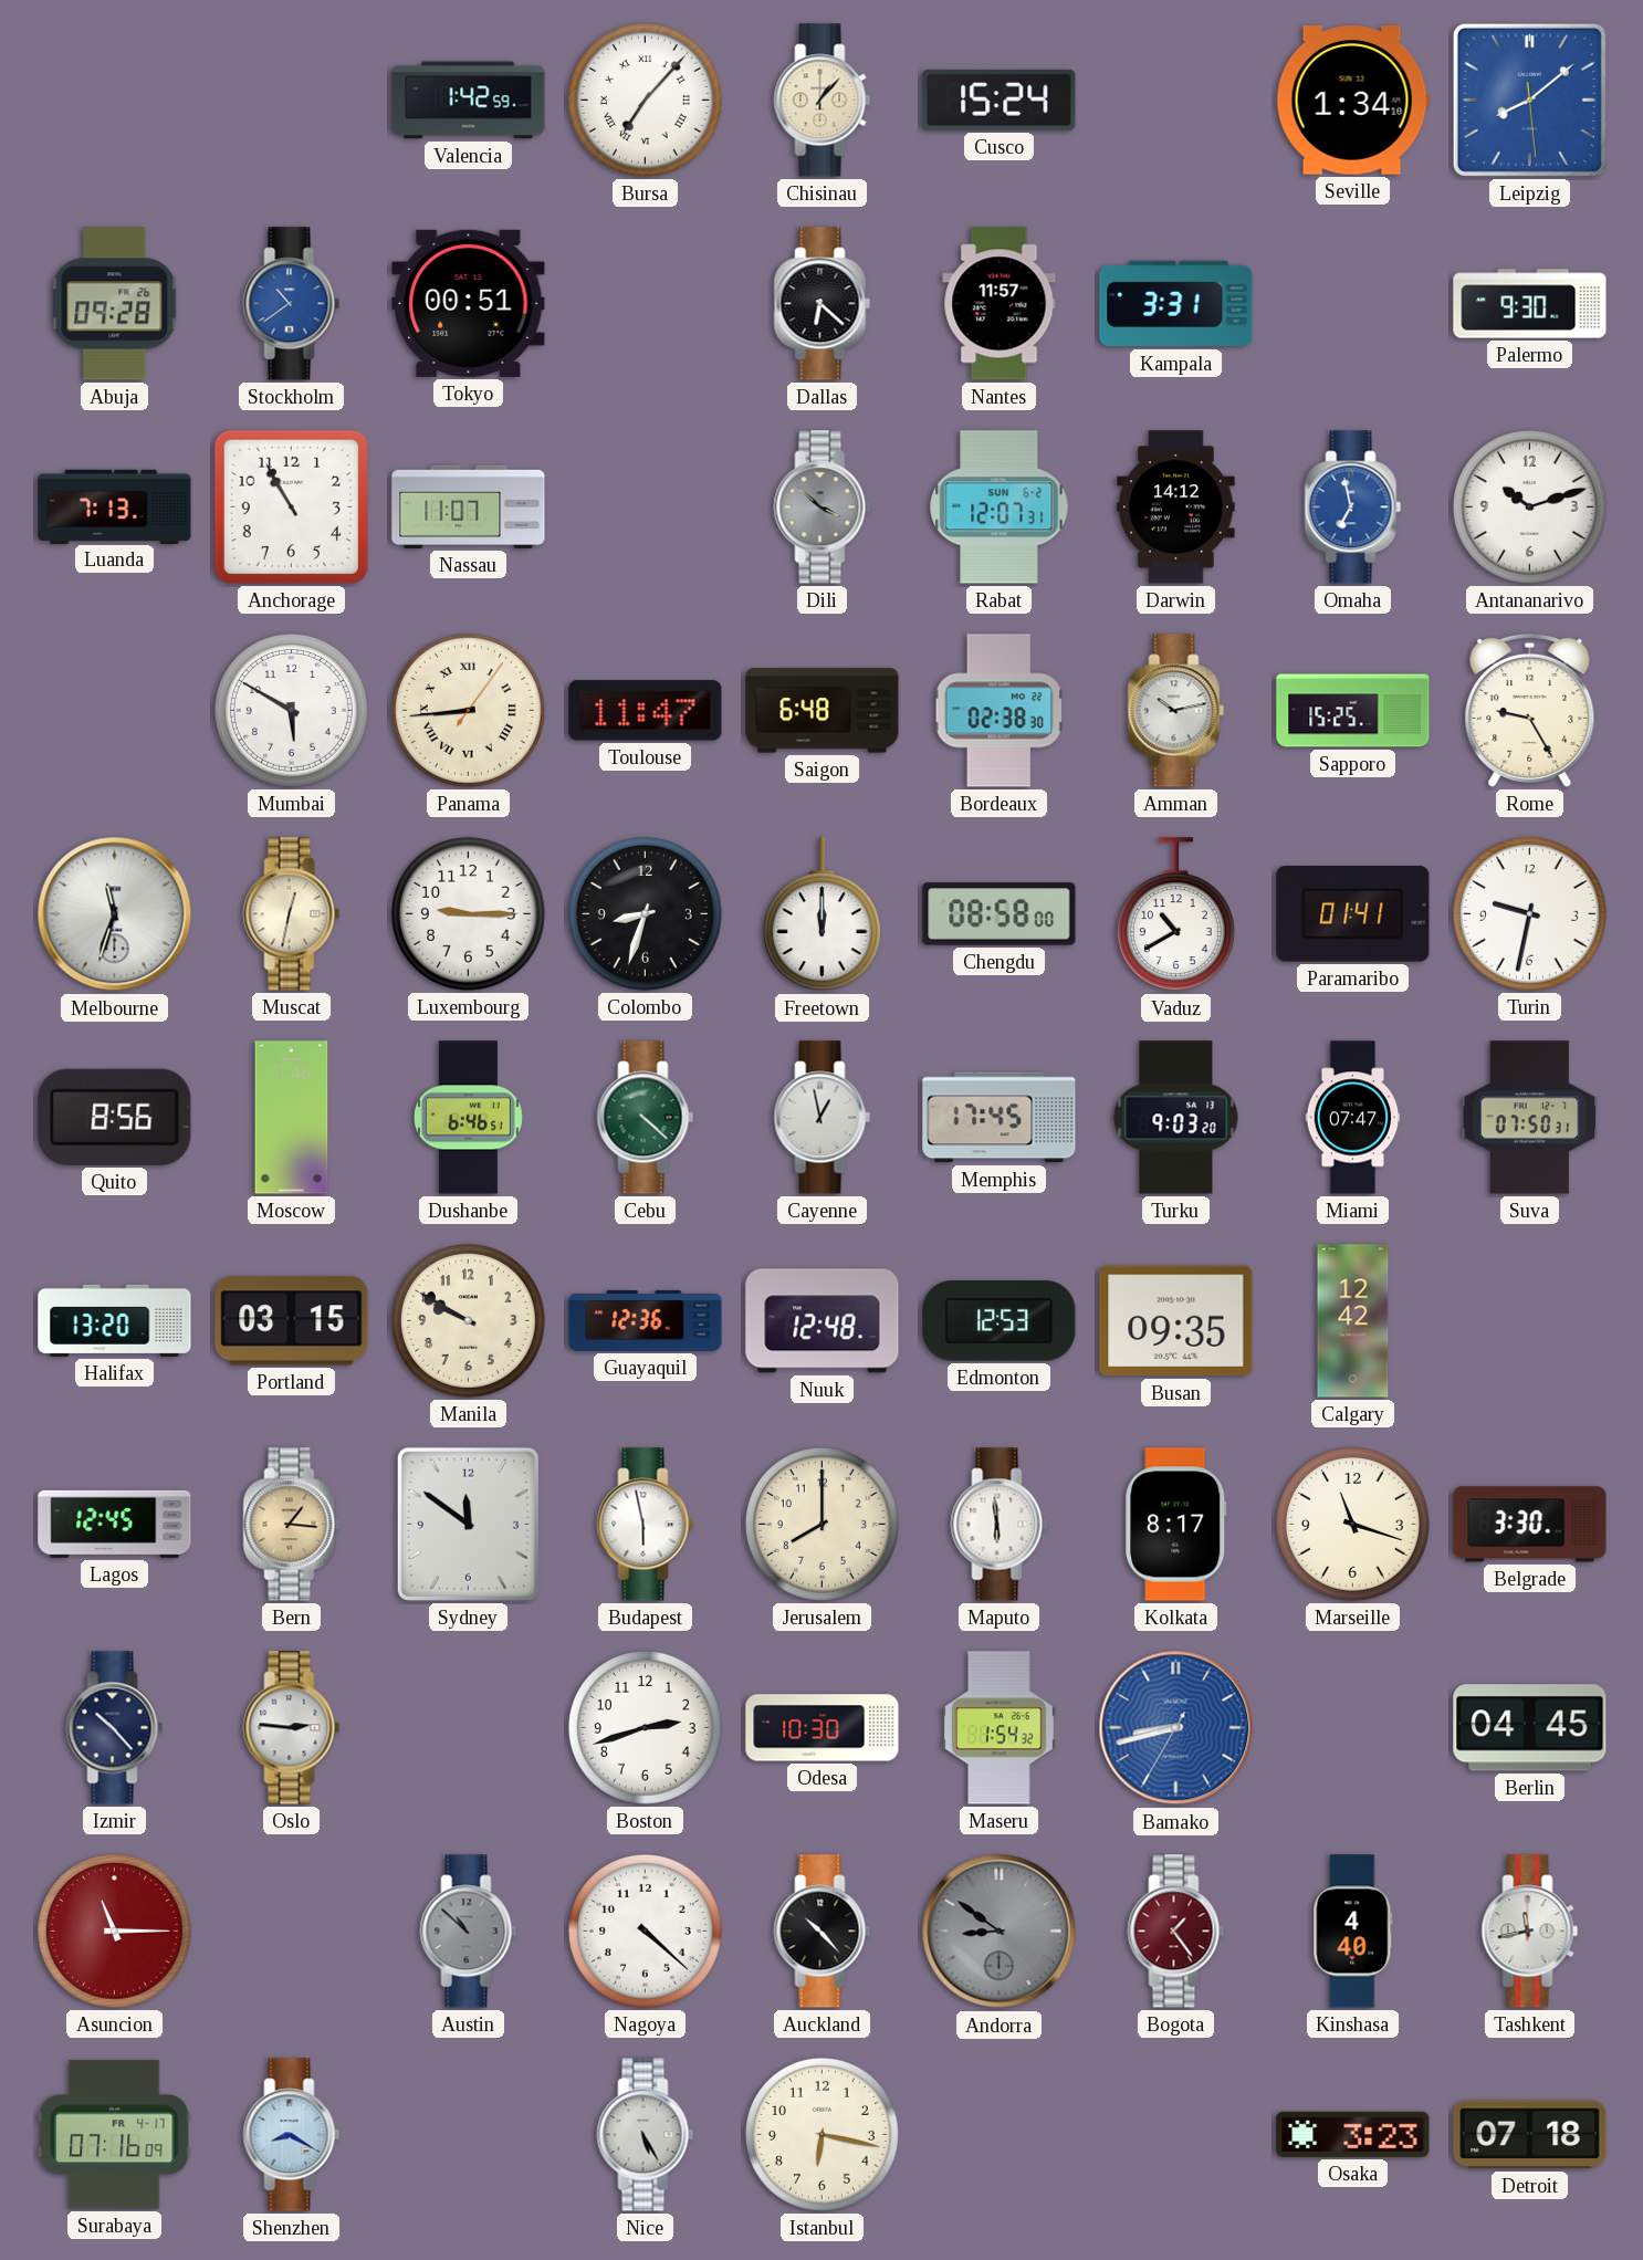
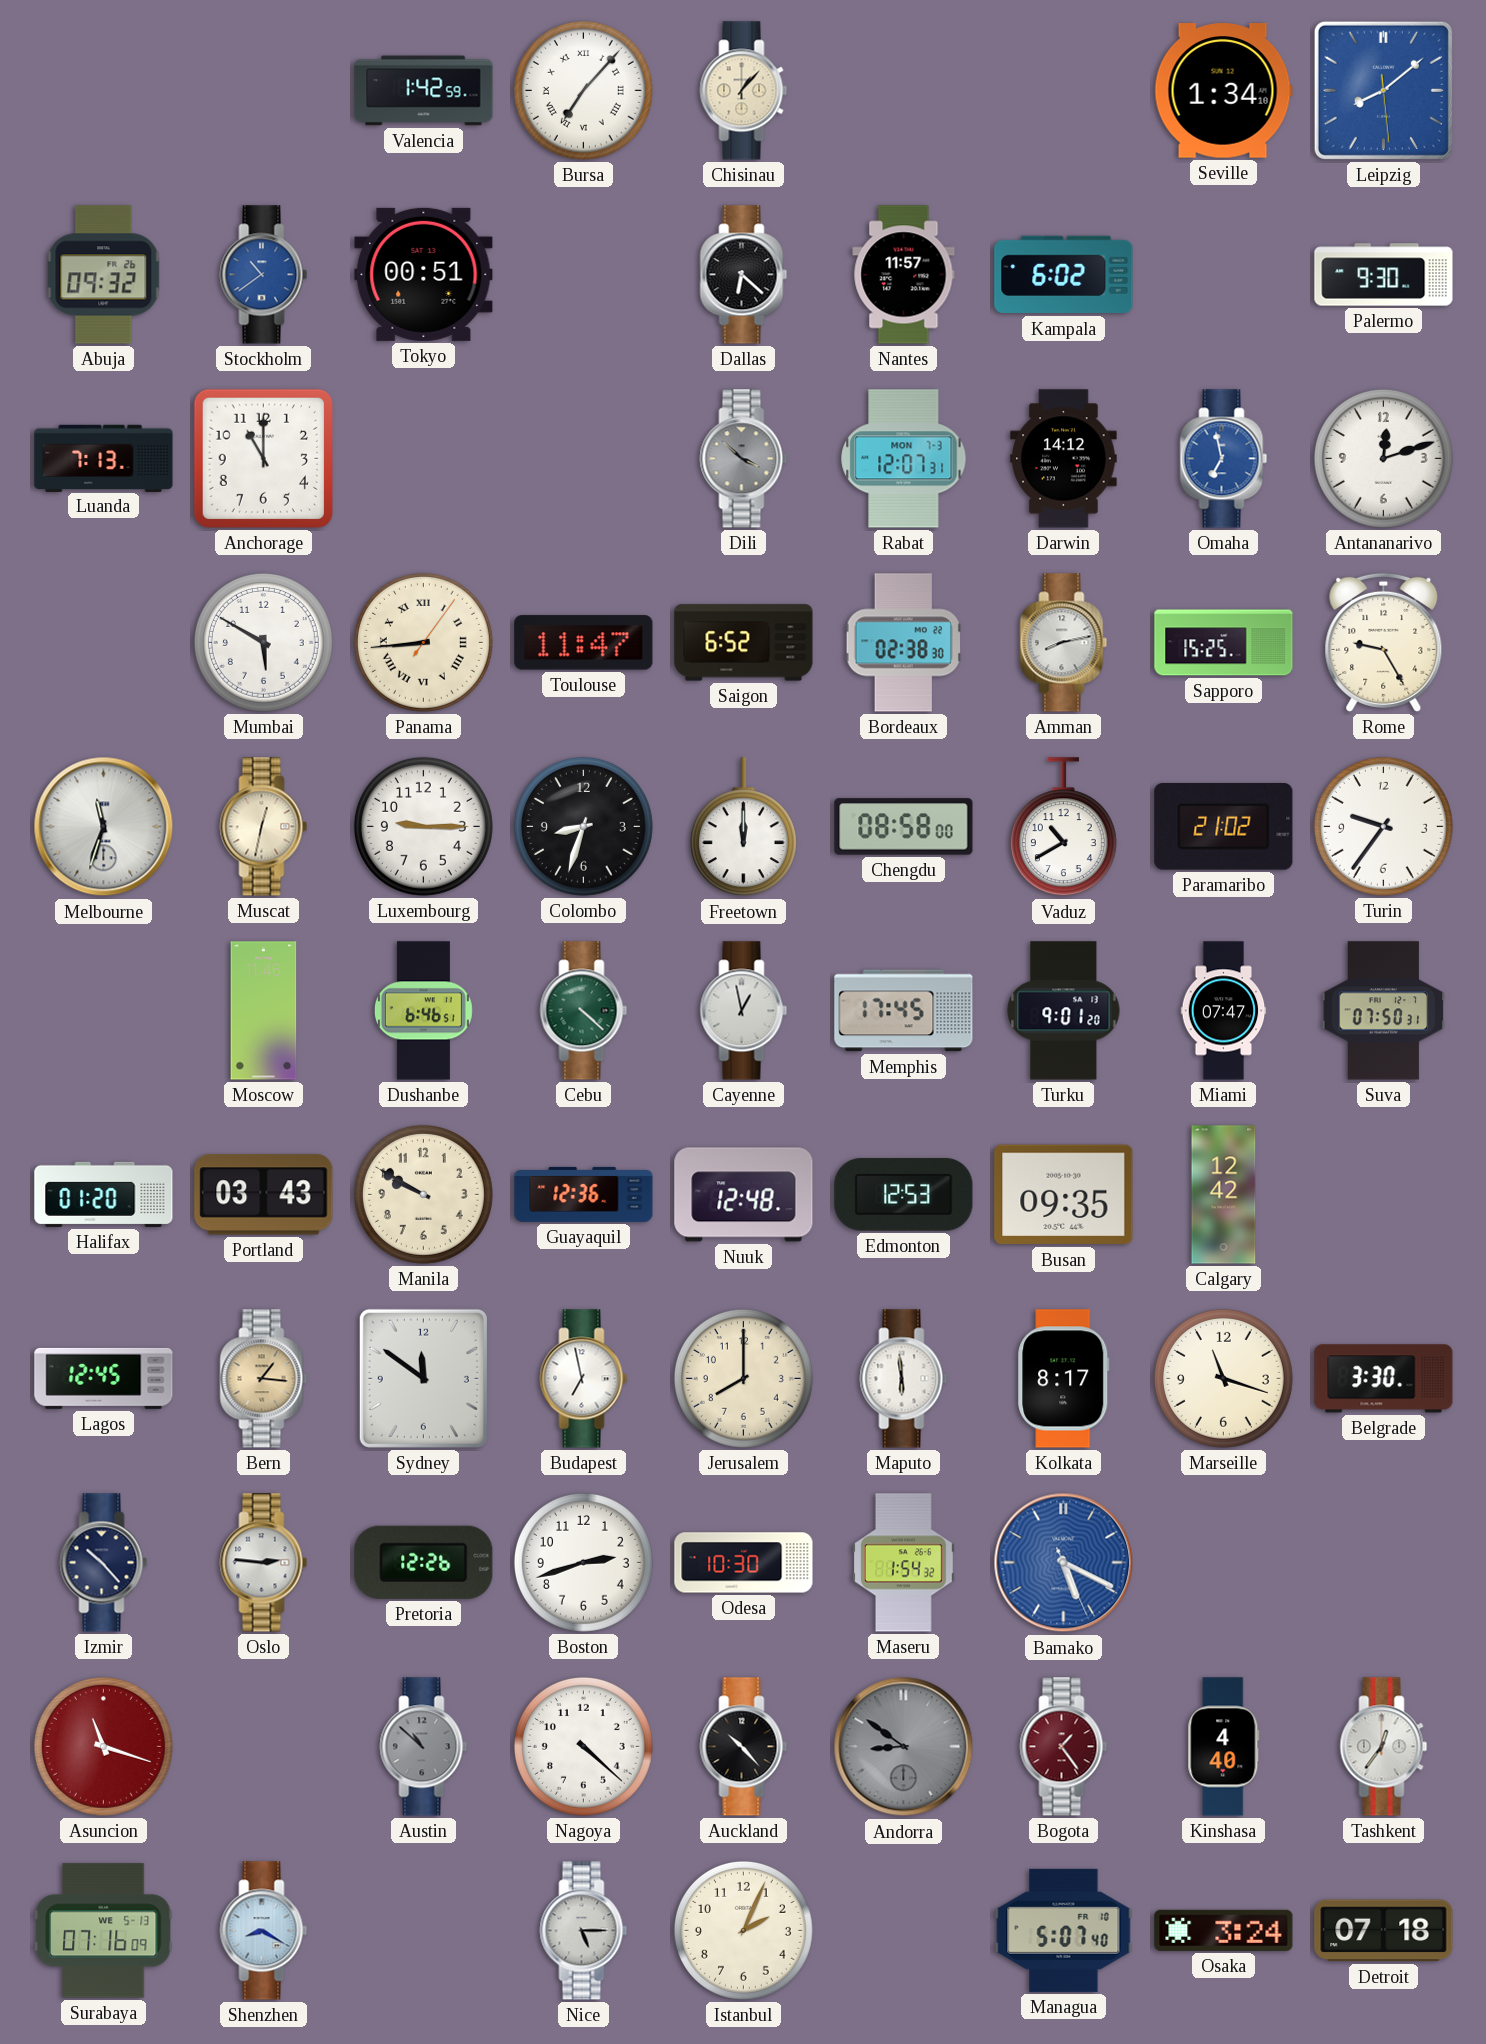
Cusco: 15:24 -> none (1000, 100)
Abuja: 09:28 -> 09:32 (104, 275)
Kampala: 3:31 -> 6:02 (1064, 275)
Anchorage: 10:55 -> 11:00 (263, 458)
Nassau: 11:07 -> none (469, 506)
Rabat date: SUN 6-2 -> MON 7-3 (904, 459)
Antananarivo: 10:12 -> 12:12 (1383, 458)
Saigon: 6:48 -> 6:52 (744, 643)
Amman: 10:13 -> 8:13 (1064, 643)
Paramaribo: 01:41 -> 21:02 (1224, 827)
Turin: 9:32 -> 9:36 (1383, 826)
Quito: 8:56 -> none (115, 1117)
Turku: 9:03 -> 9:01 (1064, 1011)
Halifax: 13:20 -> 01:20 (104, 1194)
Portland: 03:15 -> 03:43 (264, 1195)
Budapest: 5:58 -> 6:58 (584, 1379)
Pretoria: none -> 12:26 (424, 1562)
Bamako: 8:42 -> 5:19 (1064, 1563)
Berlin: 04:45 -> none (1530, 1728)
Asuncion: 11:15 -> 11:18 (103, 1746)
Tashkent: 11:43 -> 12:36 (1384, 1747)
Surabaya date: FR 4-17 -> WE 5-13 (103, 1931)
Nice: 5:25 -> 5:15 (584, 1931)
Istanbul: 6:17 -> 2:04 (743, 1930)
Managua: none -> 5:07 (1064, 1930)
Osaka: 3:23 -> 3:24 (1224, 1930)
